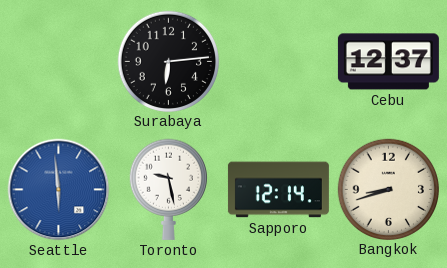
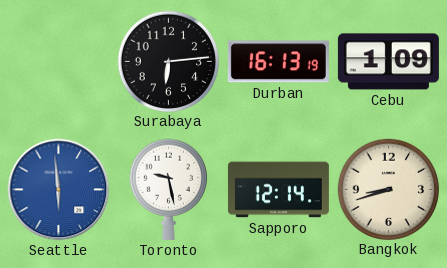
Durban: none -> 16:13 (278, 62)
Cebu: 12:37 -> 1:09 (388, 62)
